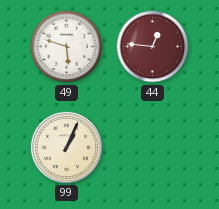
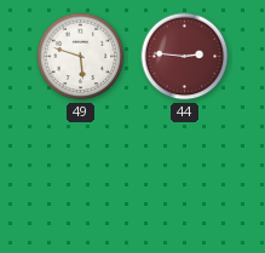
44: 12:46 -> 2:46 (185, 57)
99: 1:04 -> none (66, 147)
